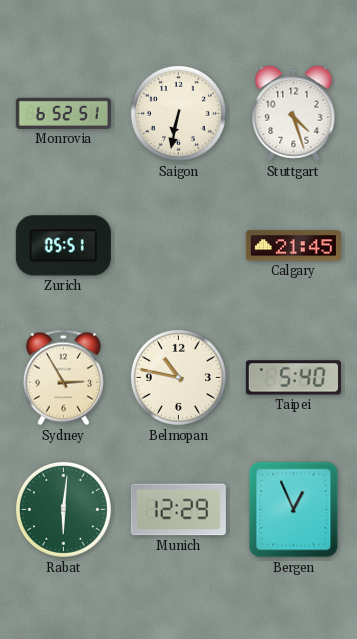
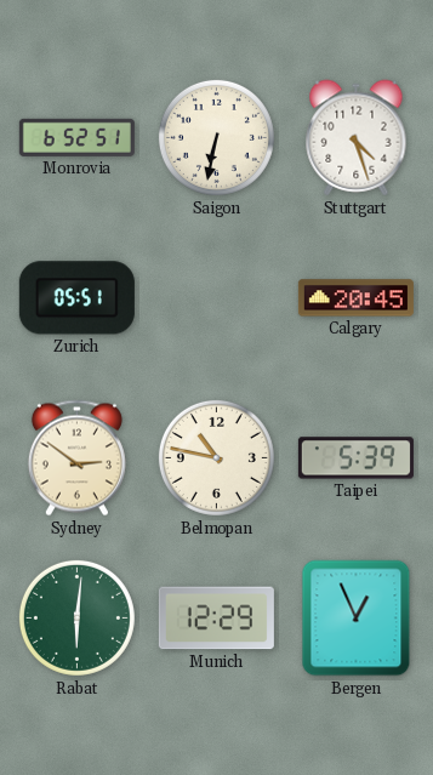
Calgary: 21:45 -> 20:45 (355, 298)
Sydney: 2:55 -> 2:51 (76, 458)
Taipei: 5:40 -> 5:39 (355, 458)
